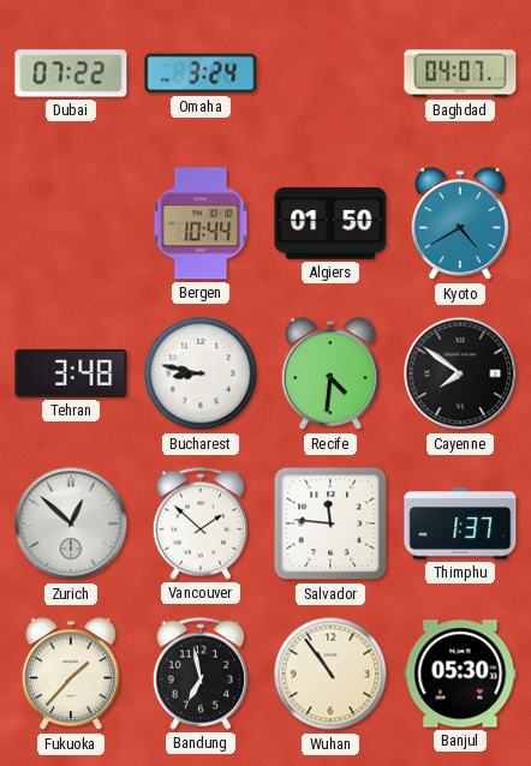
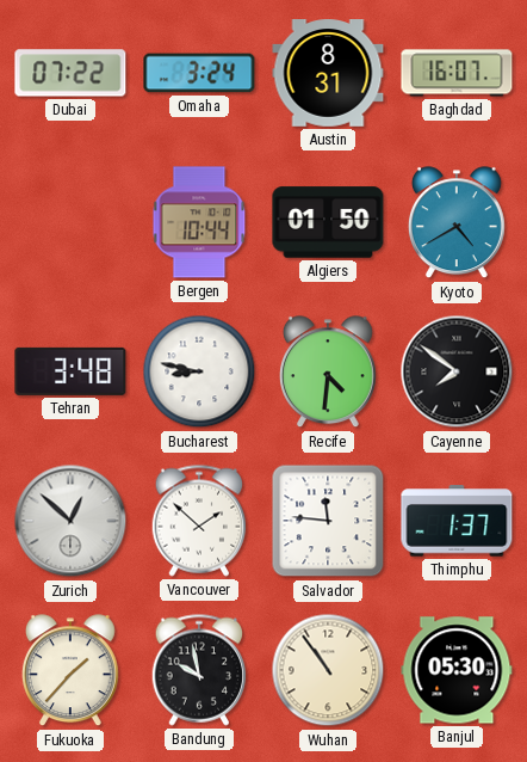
Austin: none -> 8:31 (328, 74)
Baghdad: 04:07 -> 16:07 (457, 73)
Bandung: 6:58 -> 9:58 (199, 670)
